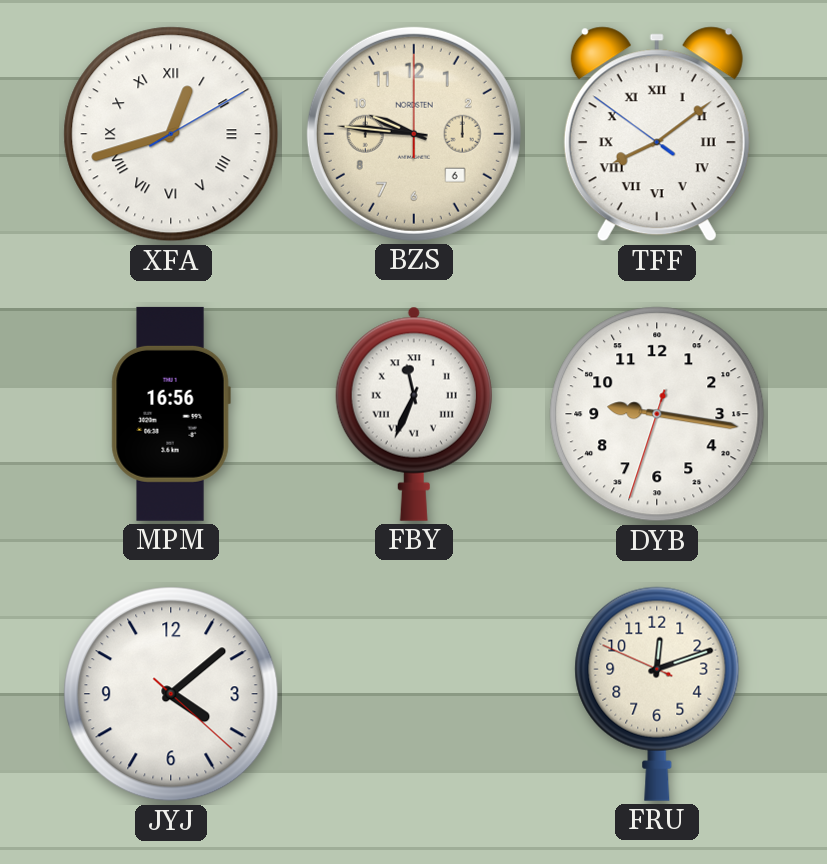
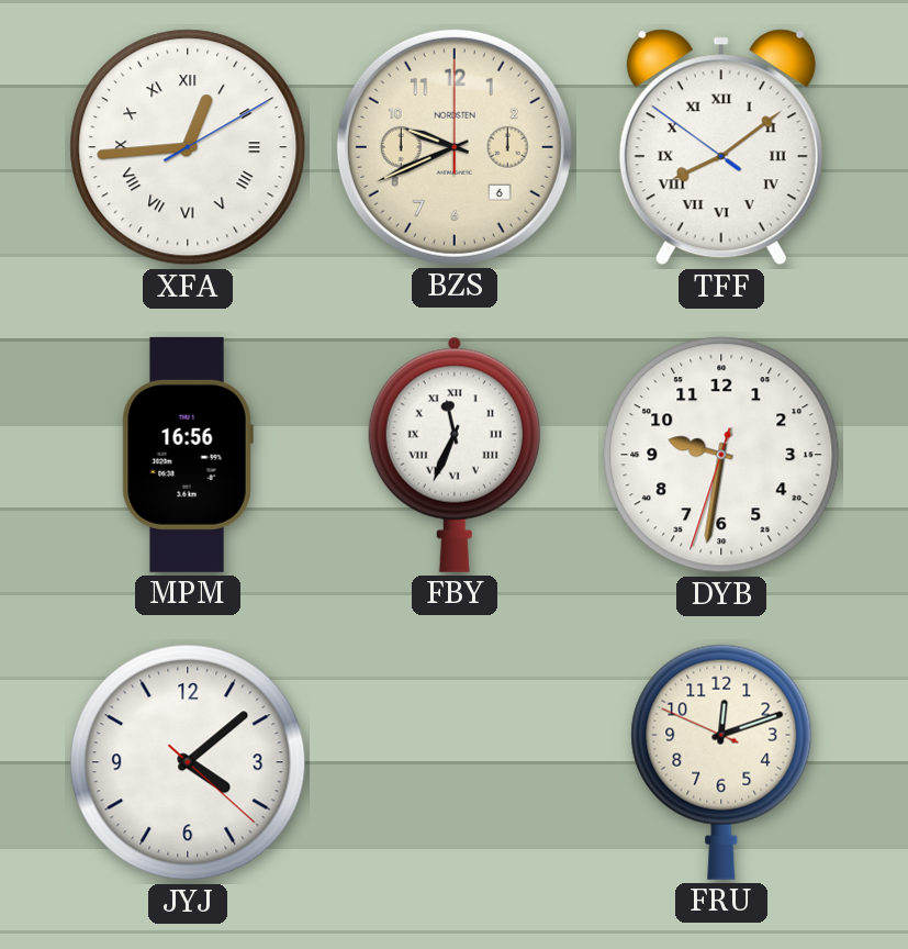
XFA: 12:42 -> 12:44 (188, 147)
BZS: 9:46 -> 9:41 (455, 147)
DYB: 9:16 -> 9:31 (721, 455)
